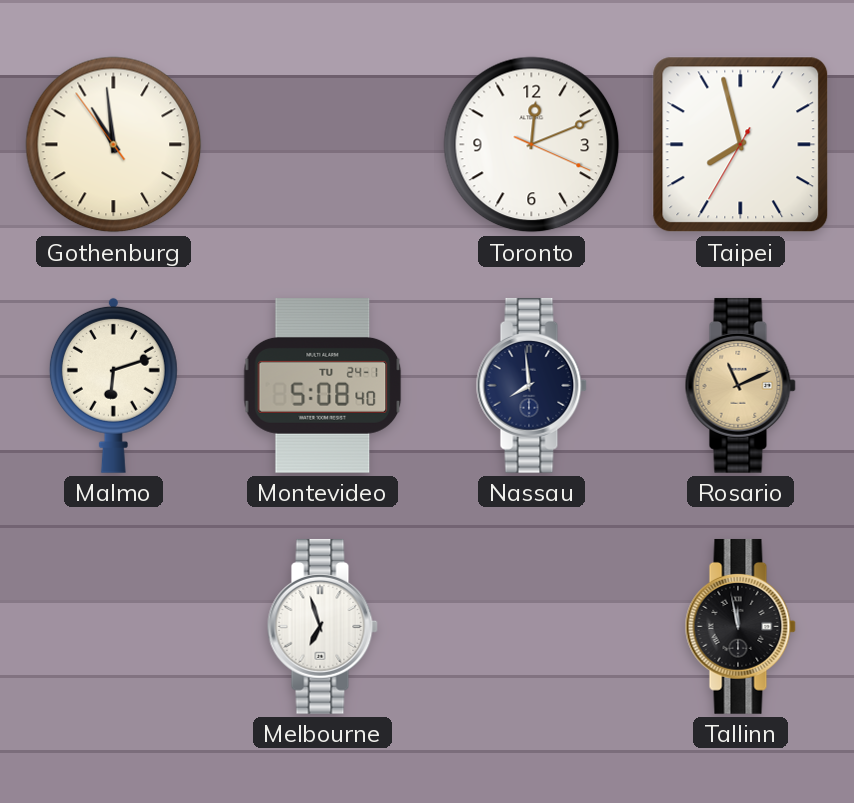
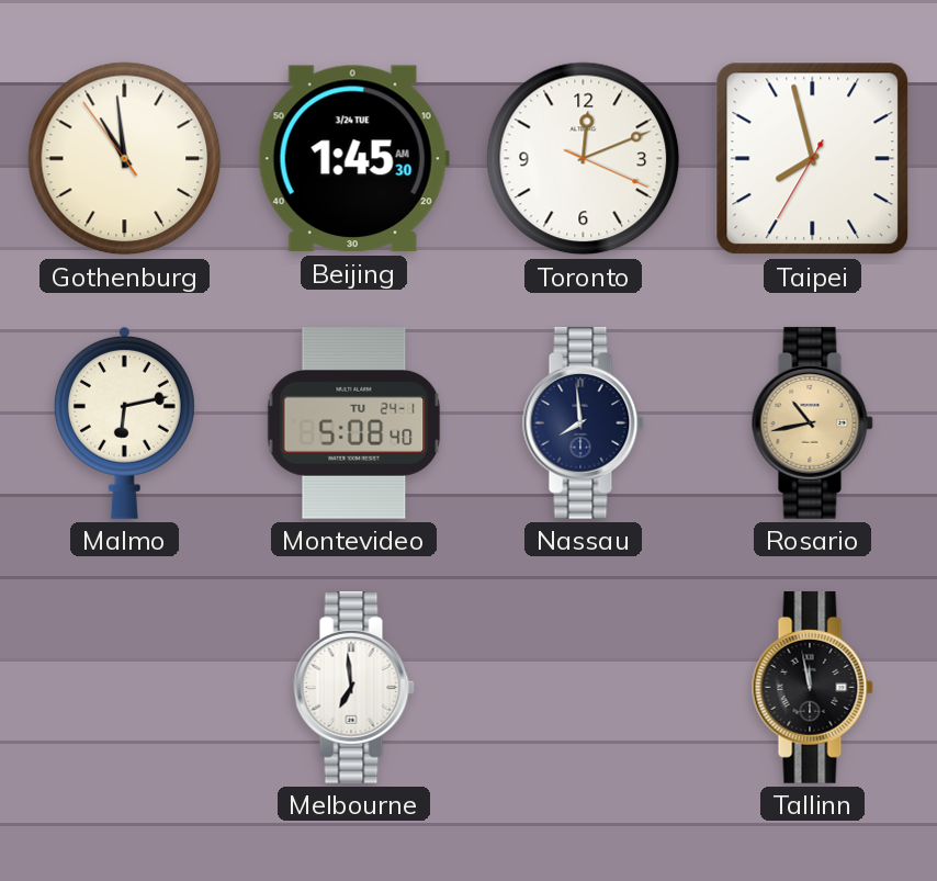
Beijing: none -> 1:45 (353, 159)
Malmo: 6:12 -> 6:13 (124, 422)
Rosario: 11:11 -> 10:43 (812, 423)
Melbourne: 6:57 -> 6:59 (353, 688)
